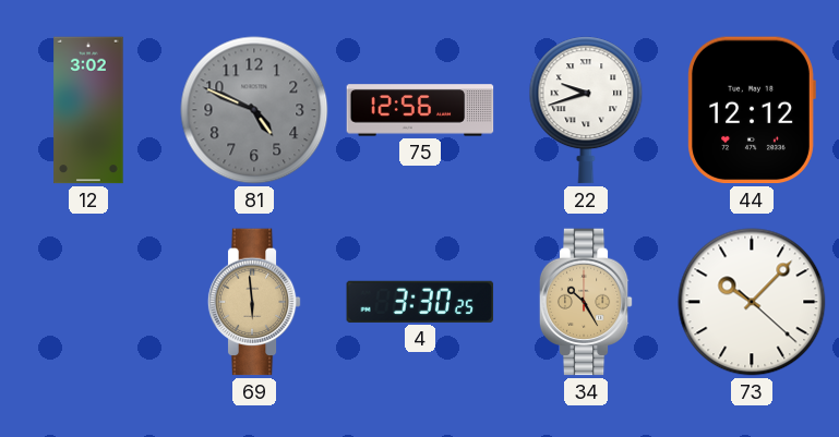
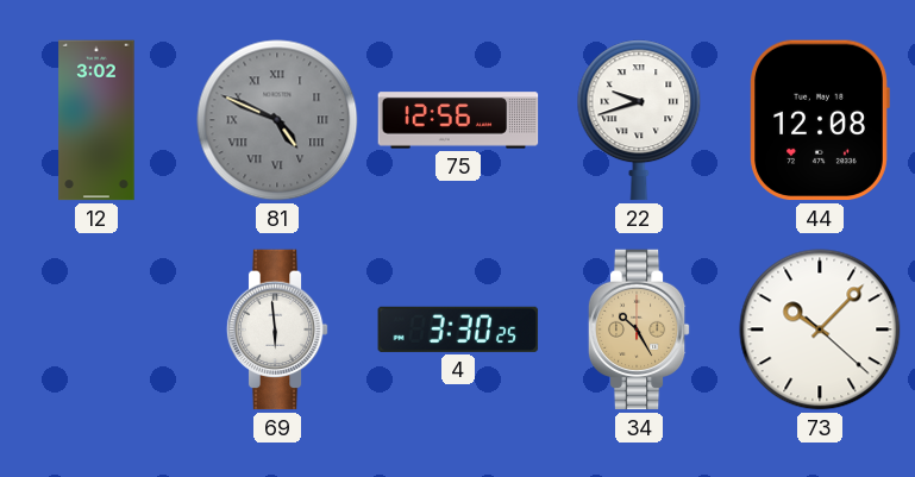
81 numerals: Arabic -> Roman (277, 120)
44: 12:12 -> 12:08 (820, 120)
69 dial: champagne -> white (277, 329)
